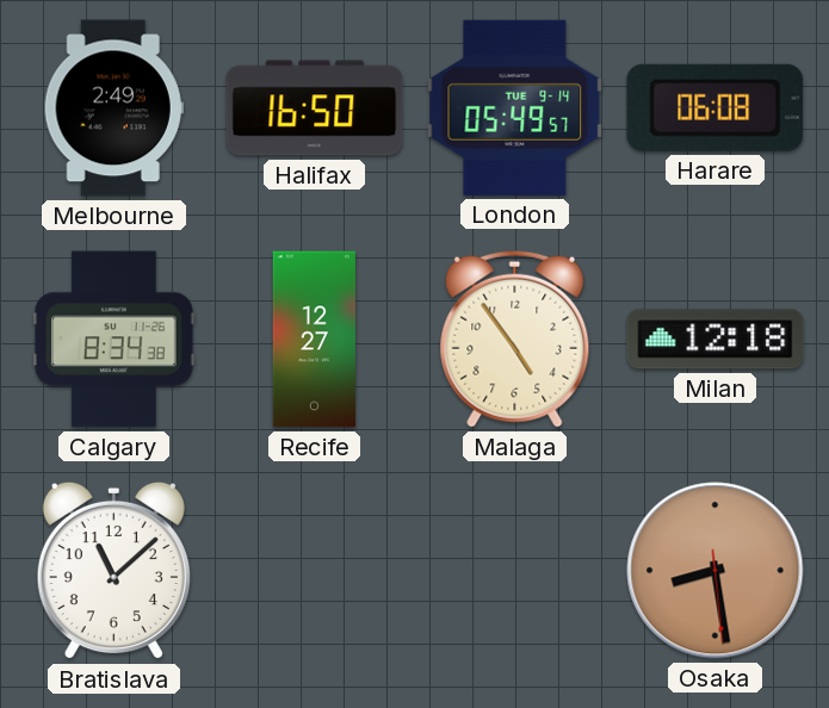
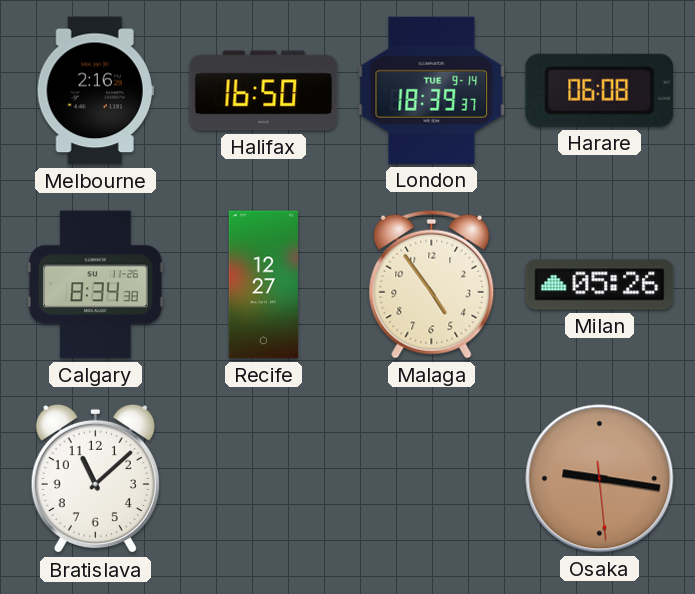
Melbourne: 2:49 -> 2:16 (95, 91)
London: 05:49 -> 18:39 (432, 90)
Milan: 12:18 -> 05:26 (600, 285)
Osaka: 8:28 -> 9:16 (600, 479)
